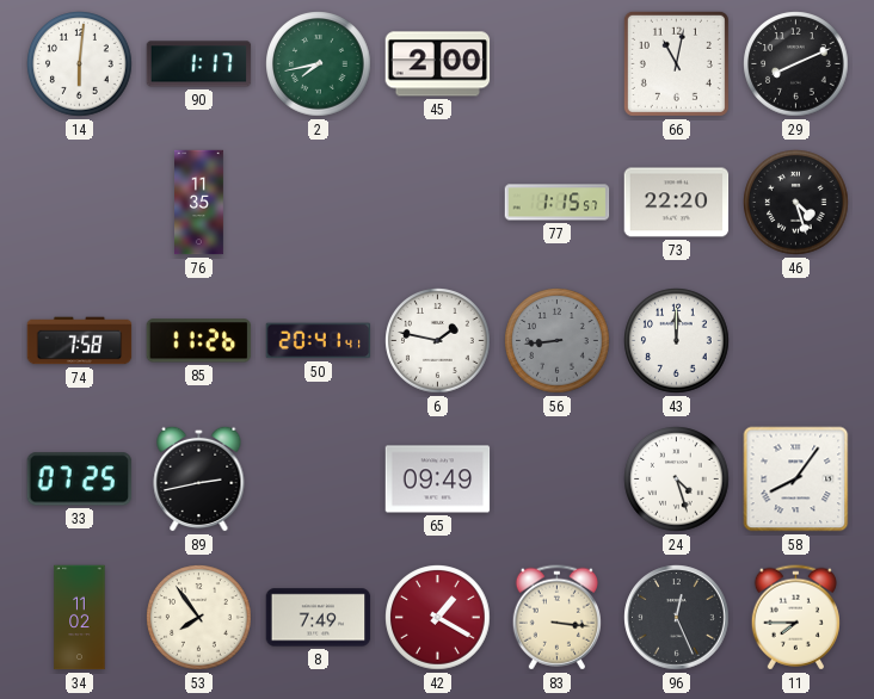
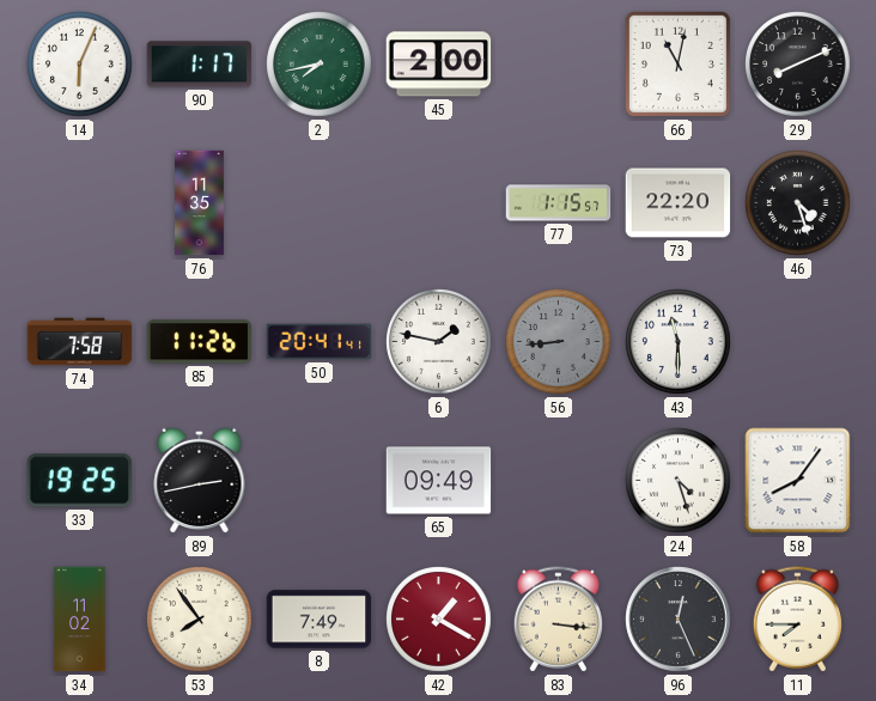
14: 6:01 -> 6:04 (80, 65)
43: 12:00 -> 11:30 (679, 342)
33: 07:25 -> 19:25 (80, 481)
